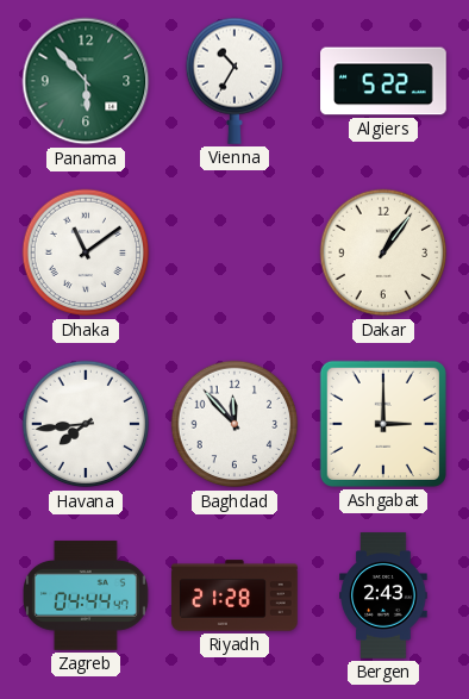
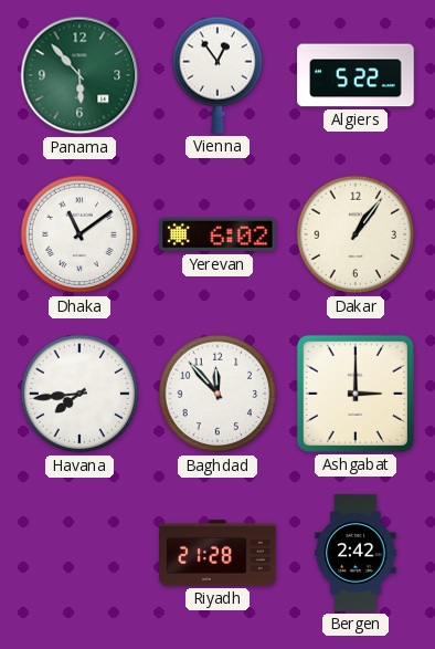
Vienna: 10:35 -> 12:54 (216, 75)
Yerevan: none -> 6:02 (219, 234)
Zagreb: 04:44 -> none (87, 595)
Bergen: 2:43 -> 2:42 (356, 553)
